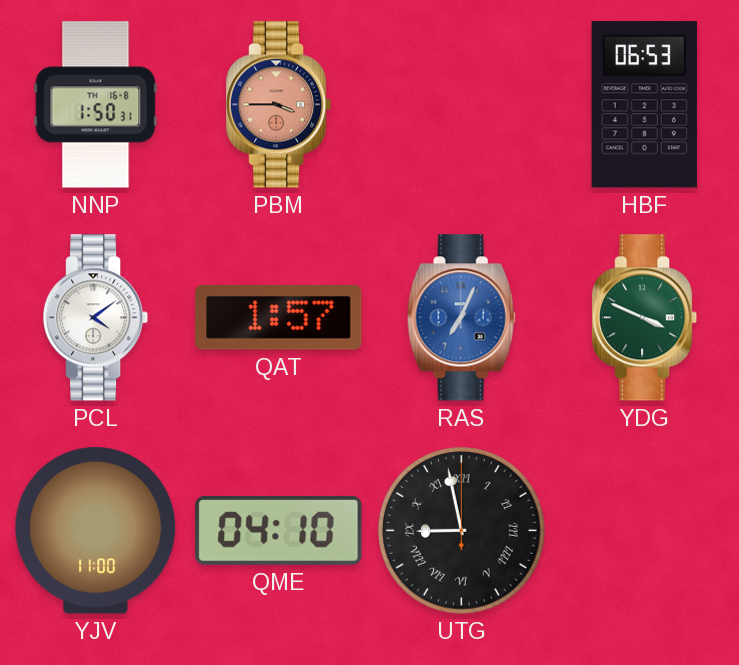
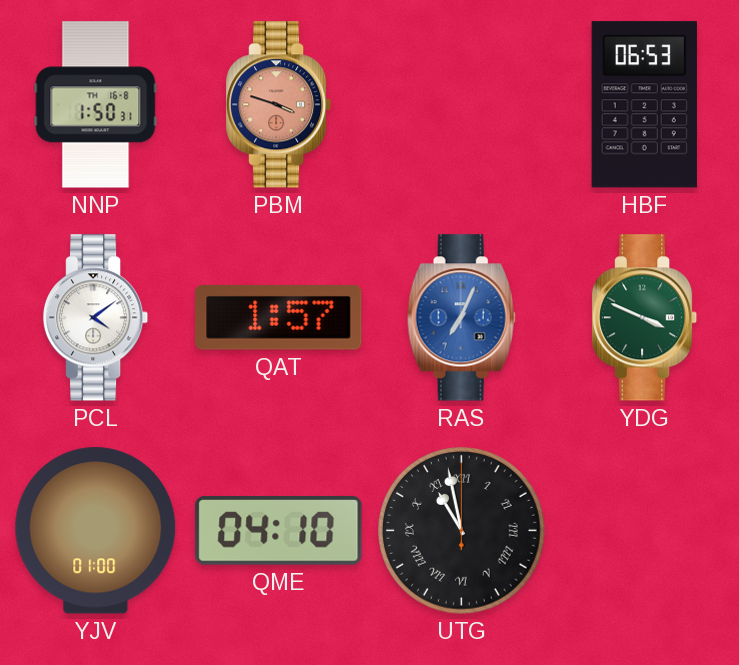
PBM: 3:45 -> 3:48 (279, 105)
YJV: 11:00 -> 01:00 (96, 531)
UTG: 8:58 -> 10:58 (462, 531)
